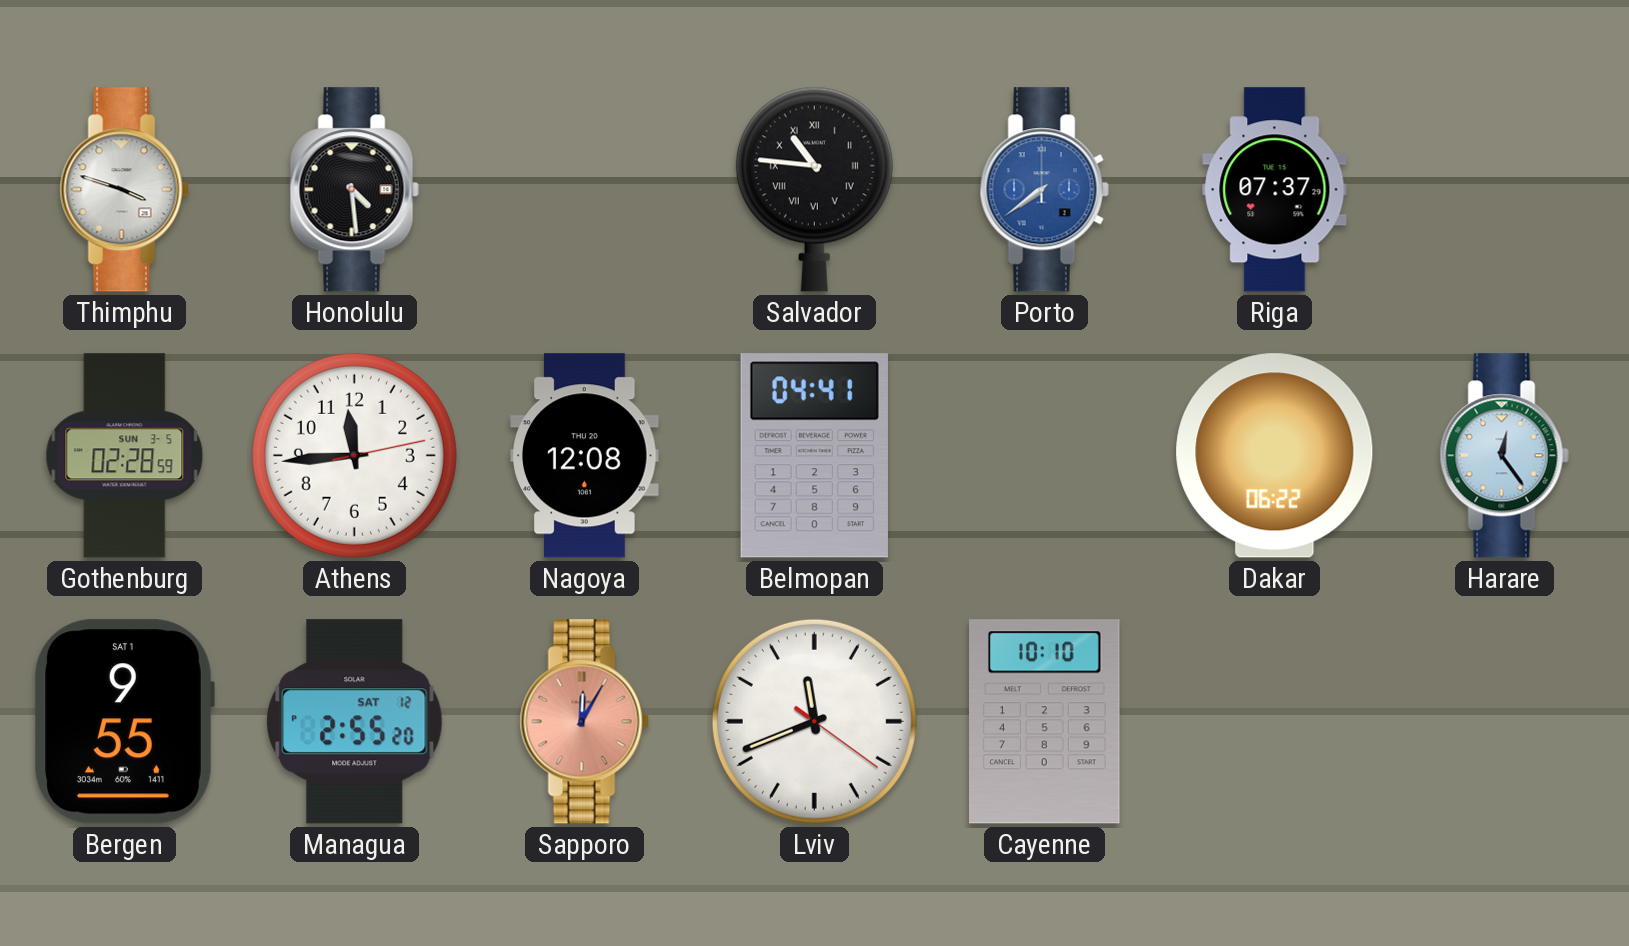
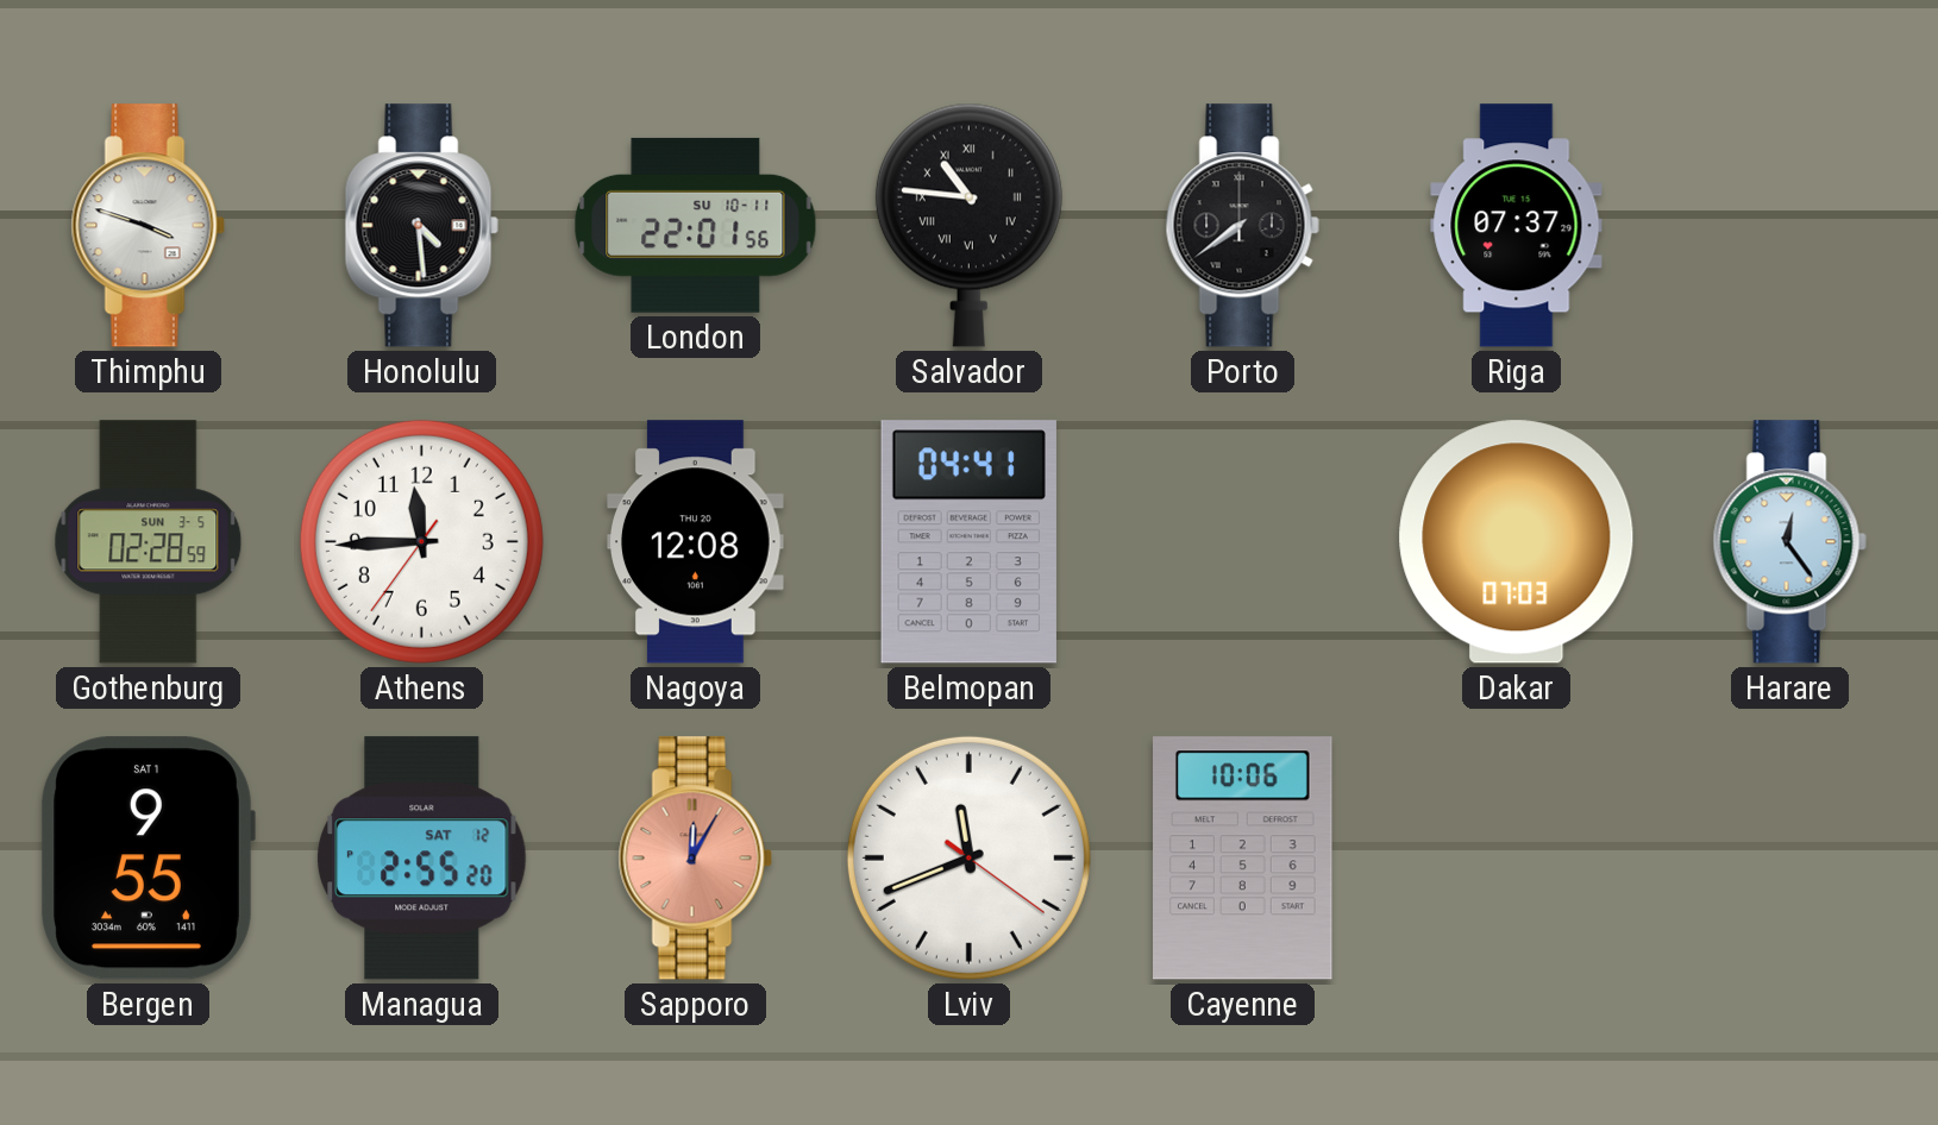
London: none -> 22:01 (696, 225)
Porto dial: blue -> black (1242, 226)
Athens: 11:44:13 -> 11:44:36 (421, 541)
Dakar: 06:22 -> 07:03 (1517, 542)
Cayenne: 10:10 -> 10:06 (1243, 859)
